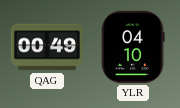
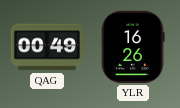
YLR: 04:10 -> 16:26 (133, 47)
